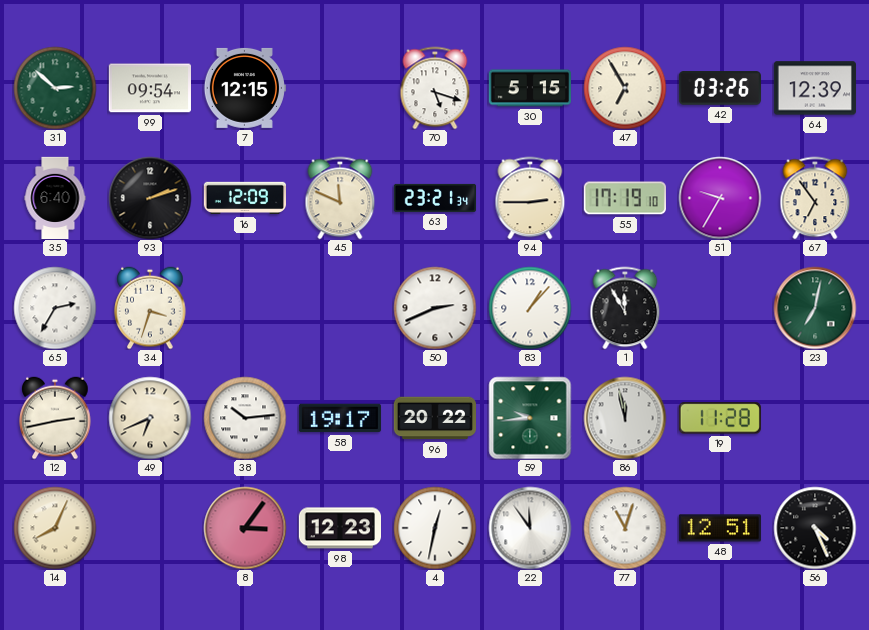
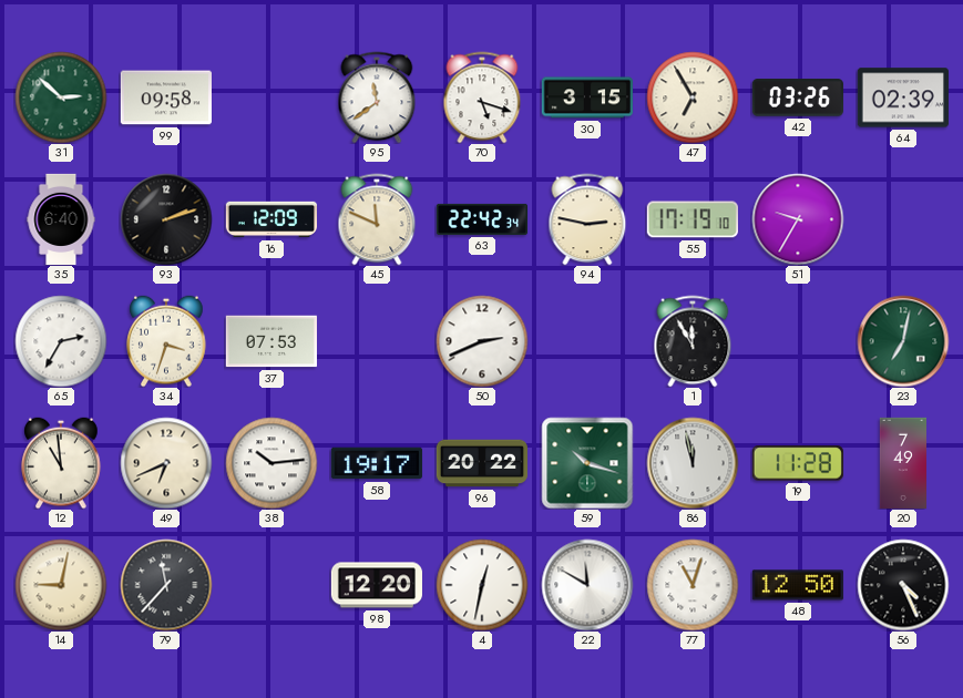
99: 09:54 -> 09:58 (166, 97)
7: 12:15 -> none (245, 88)
95: none -> 11:39 (377, 97)
30: 5:15 -> 3:15 (586, 97)
64: 12:39 -> 02:39 (903, 97)
63: 23:21 -> 22:42 (481, 219)
94: 2:45 -> 2:47 (587, 219)
67: 6:54 -> none (815, 198)
37: none -> 07:53 (272, 341)
83: 1:07 -> none (530, 308)
12: 2:43 -> 10:59 (61, 463)
59: 9:44 -> 10:18 (587, 463)
20: none -> 7:49 (902, 462)
14: 8:04 -> 9:02 (61, 585)
79: none -> 11:37 (166, 585)
8: 3:06 -> none (245, 528)
98: 12:23 -> 12:20 (376, 585)
22: 11:54 -> 11:50 (587, 585)
48: 12:51 -> 12:50 (798, 585)
